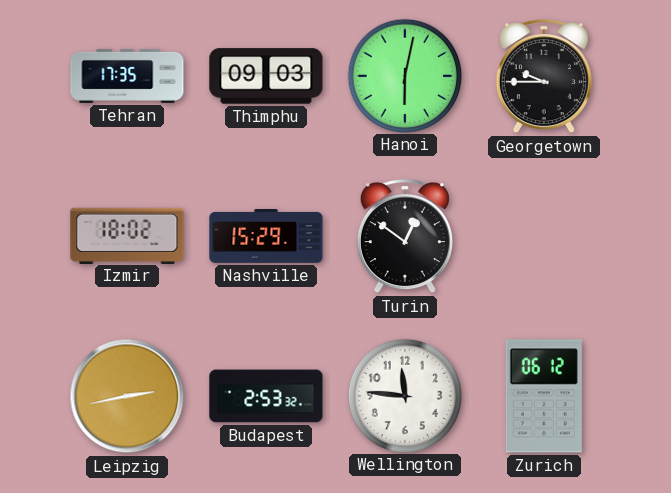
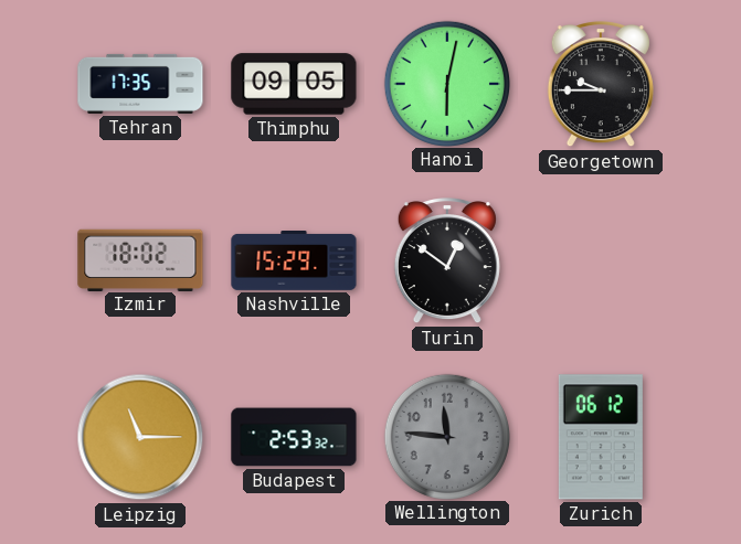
Thimphu: 09:03 -> 09:05 (294, 84)
Leipzig: 2:43 -> 11:15 (140, 437)
Wellington dial: white -> grey (446, 436)
